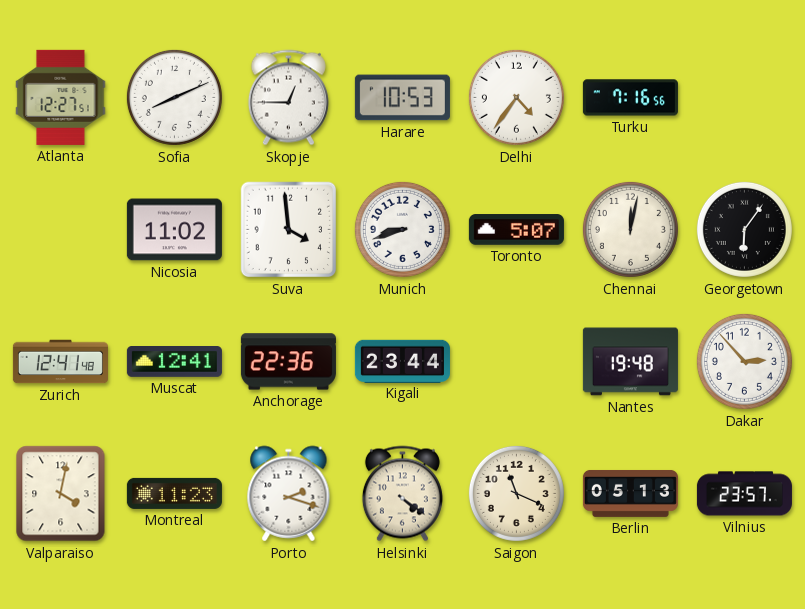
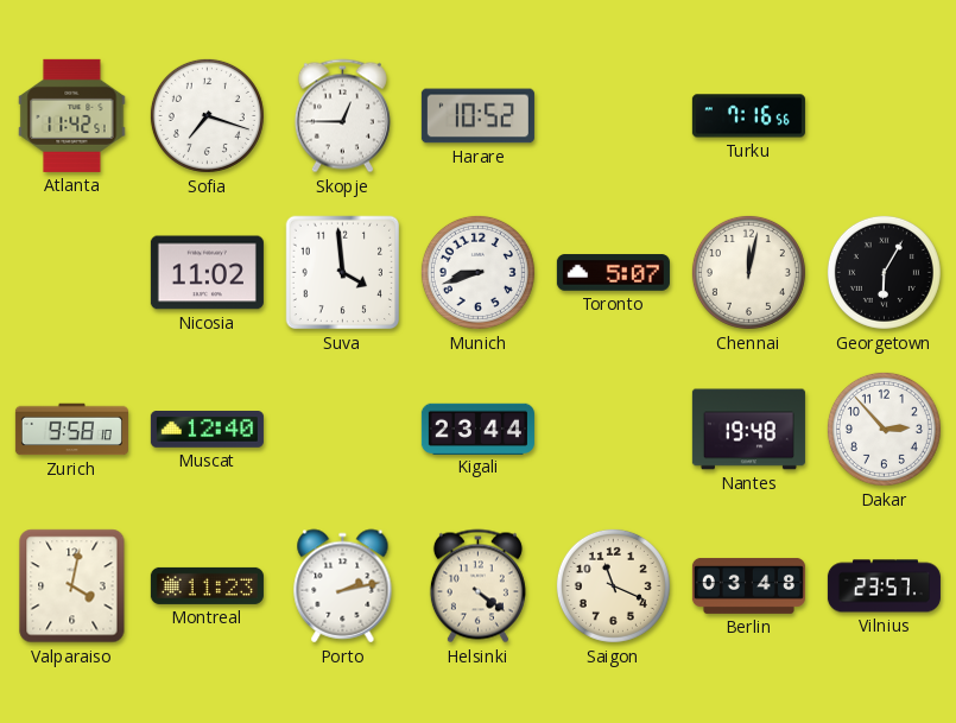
Atlanta: 12:27 -> 11:42 (72, 115)
Sofia: 8:11 -> 7:18 (207, 115)
Harare: 10:53 -> 10:52 (477, 116)
Delhi: 4:36 -> none (516, 97)
Georgetown: 6:06 -> 6:05 (884, 272)
Zurich: 12:41 -> 9:58 (71, 430)
Muscat: 12:41 -> 12:40 (207, 430)
Anchorage: 22:36 -> none (288, 362)
Porto: 2:18 -> 2:13 (343, 586)
Berlin: 05:13 -> 03:48 (748, 585)
